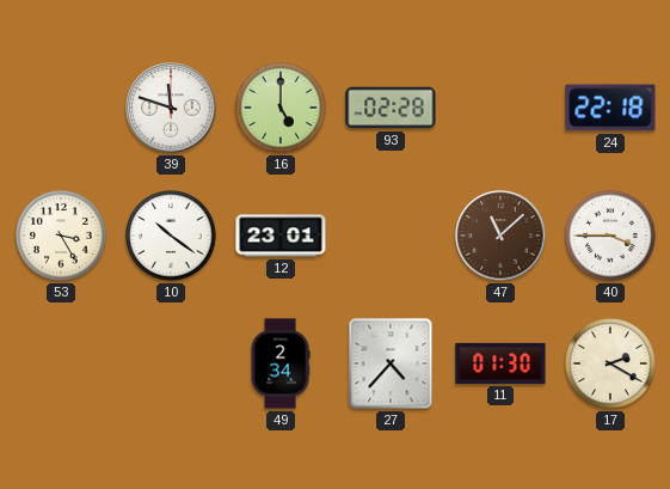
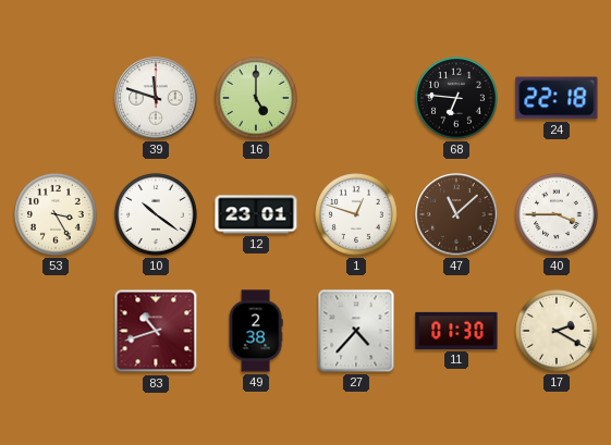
93: 02:28 -> none (391, 108)
68: none -> 6:46 (457, 99)
1: none -> 12:48 (357, 215)
83: none -> 10:42 (156, 331)
49: 2:34 -> 2:38 (256, 331)
